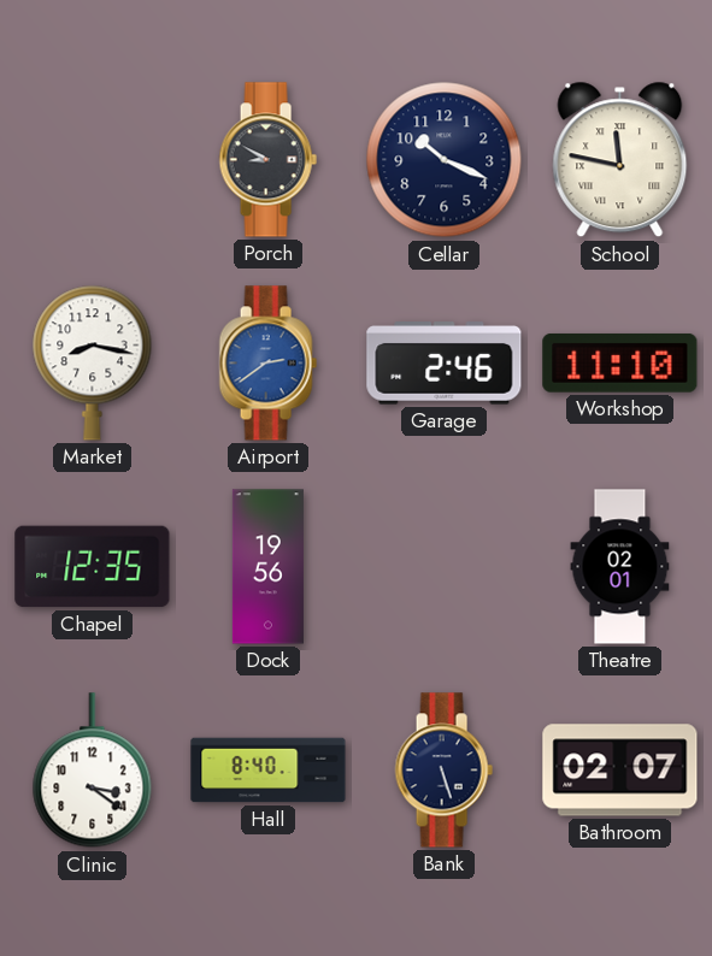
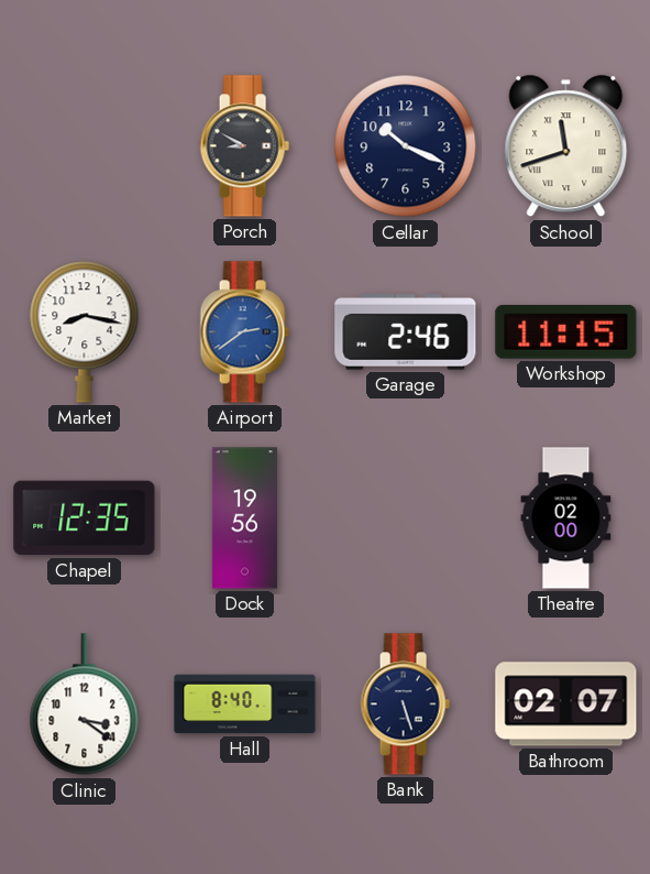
School: 11:47 -> 11:42 (566, 146)
Workshop: 11:10 -> 11:15 (566, 332)
Theatre: 02:01 -> 02:00 (566, 518)
